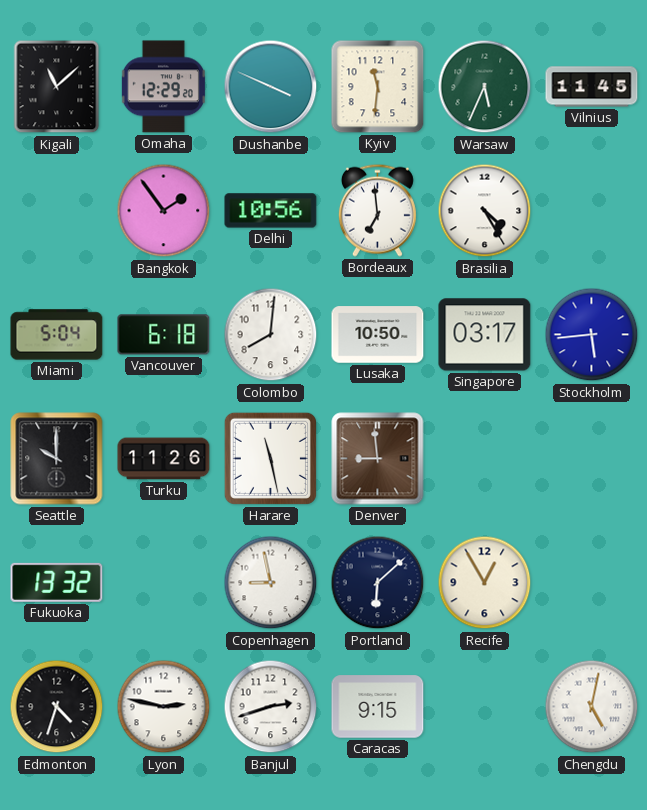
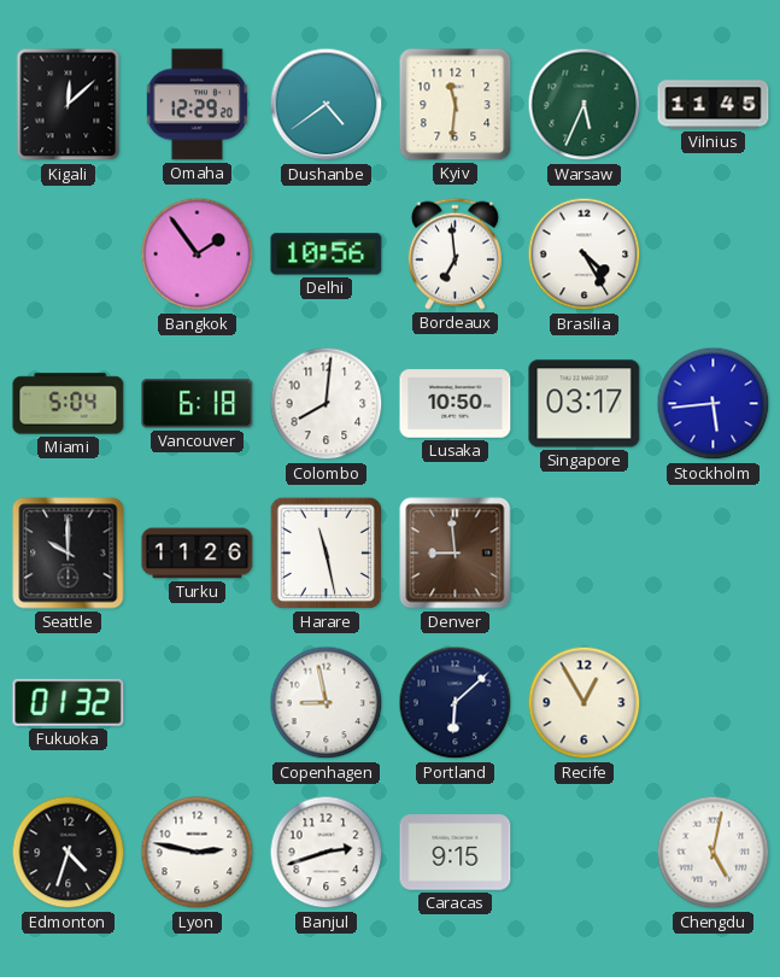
Kigali: 11:08 -> 12:08 (69, 105)
Dushanbe: 3:49 -> 4:39 (327, 105)
Fukuoka: 13:32 -> 01:32 (69, 702)
